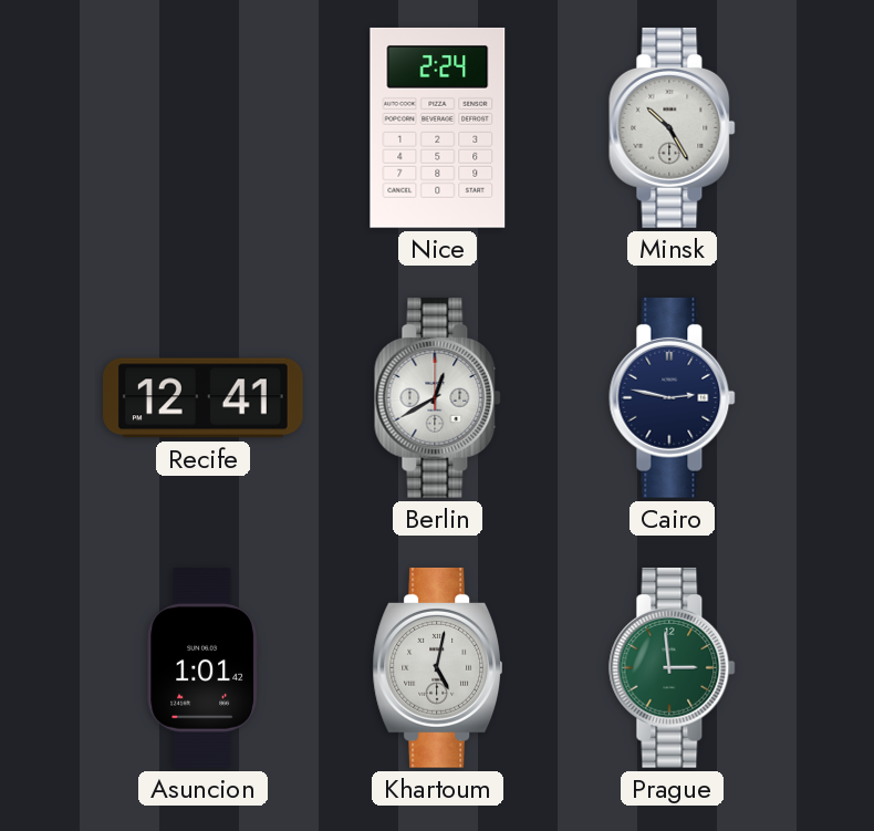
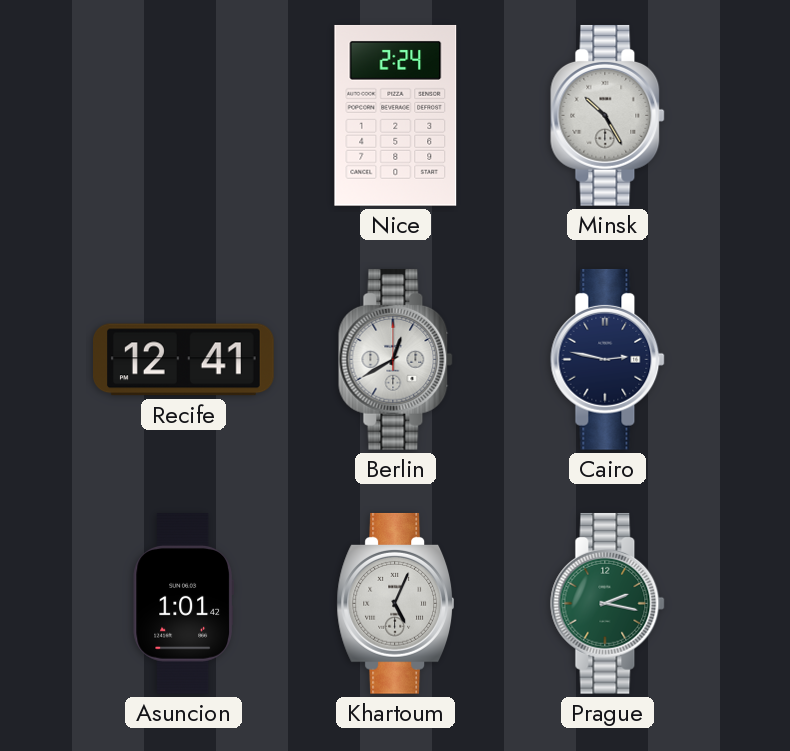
Khartoum: 5:02 -> 5:04 (395, 604)
Prague: 2:59 -> 2:17 (608, 604)
